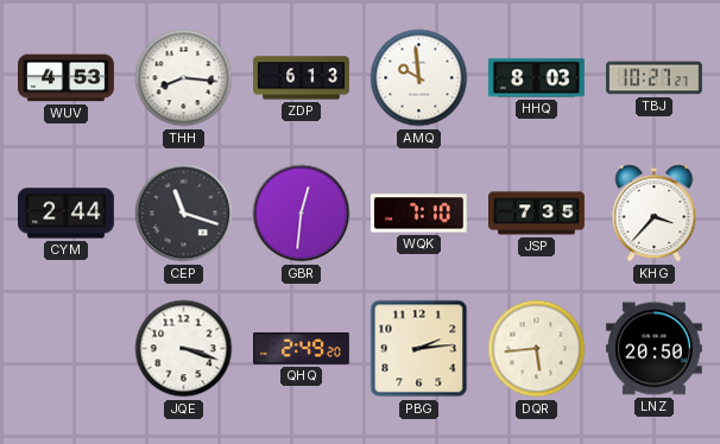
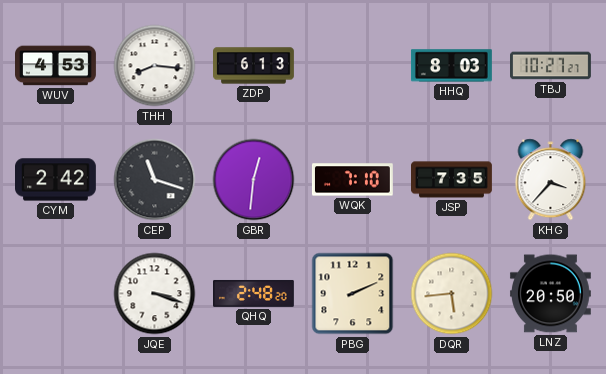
AMQ: 9:59 -> none (419, 78)
CYM: 2:44 -> 2:42 (56, 180)
QHQ: 2:49 -> 2:48 (254, 293)
PBG: 2:14 -> 2:11 (353, 294)
